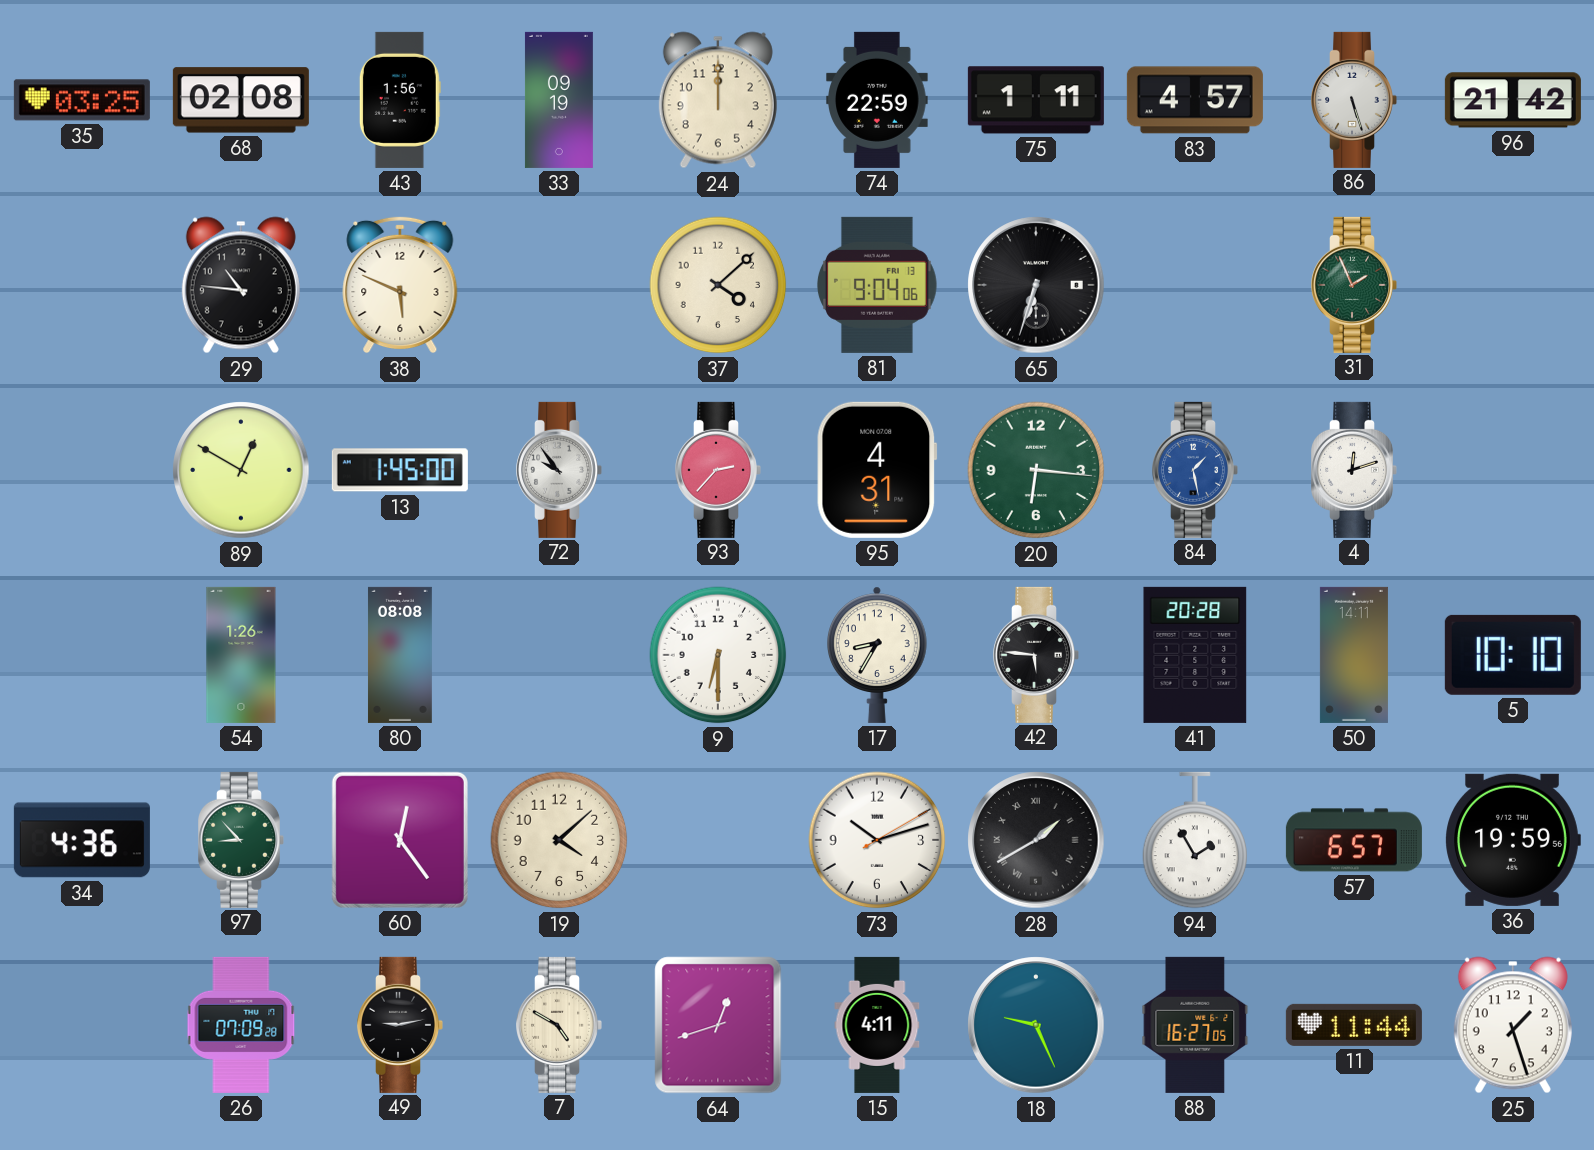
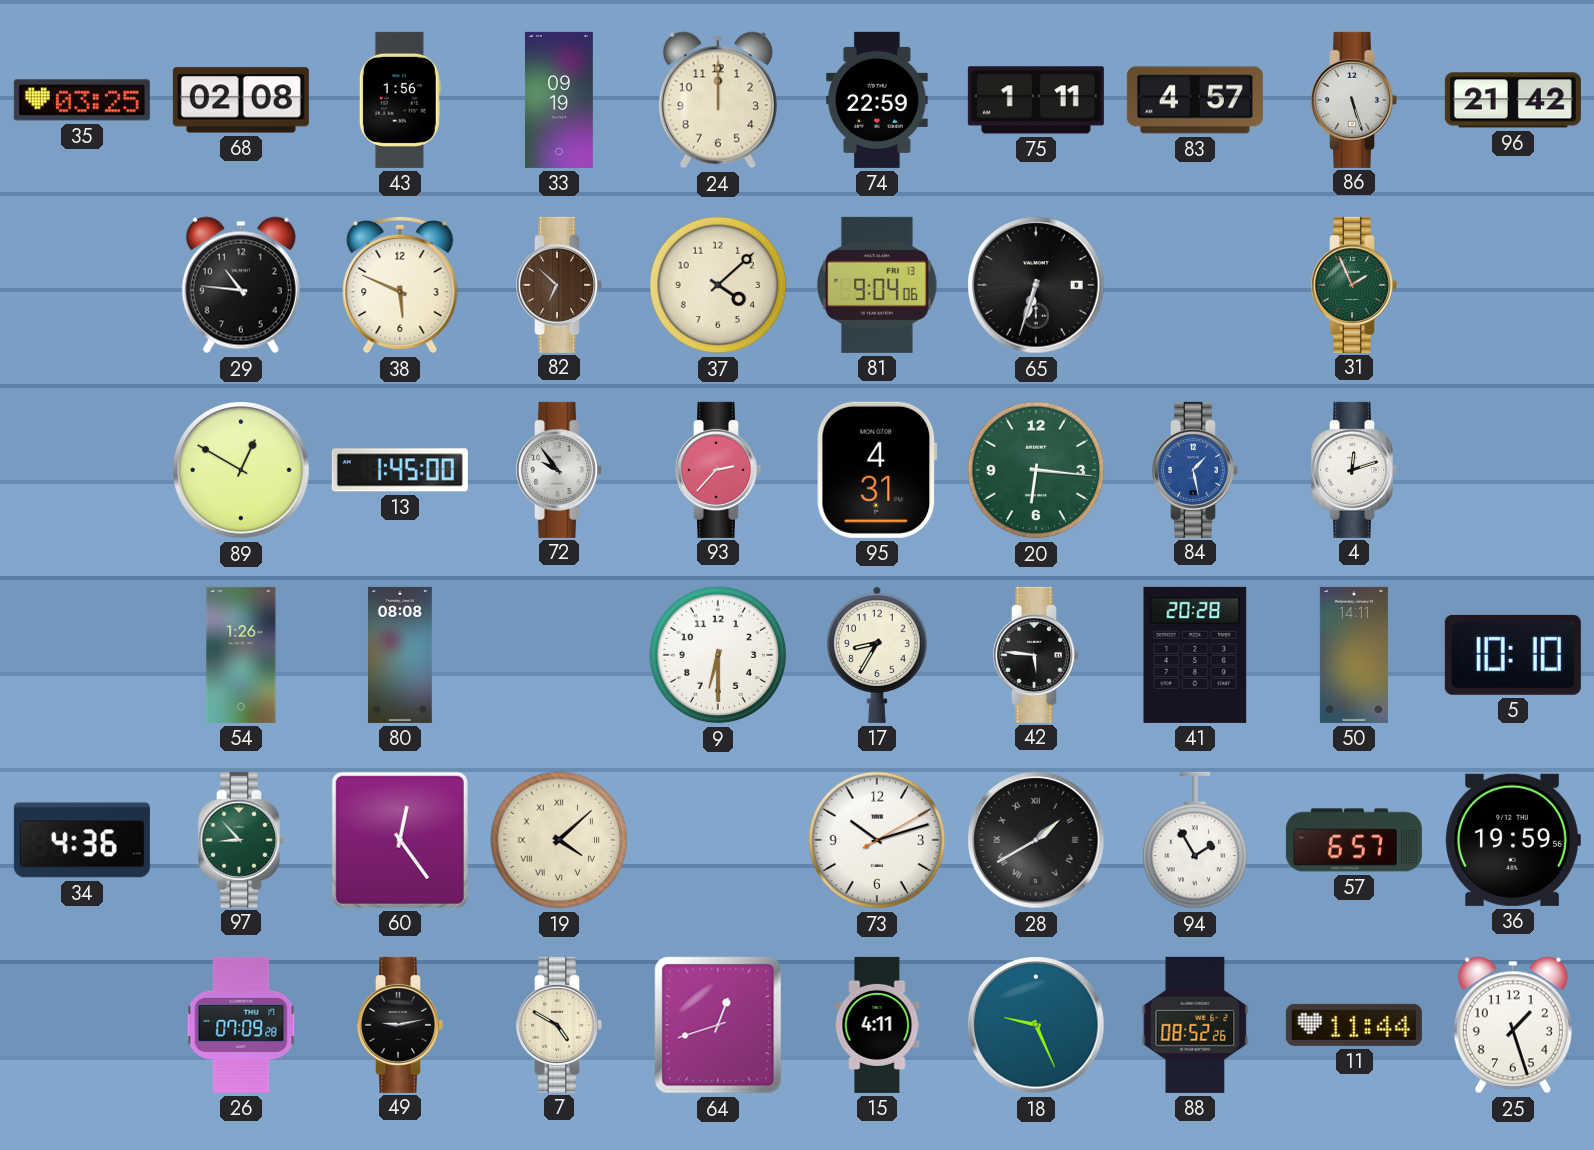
82: none -> 6:52 (559, 285)
19 numerals: Arabic -> Roman (559, 840)
88: 16:27 -> 08:52 (1195, 1025)
